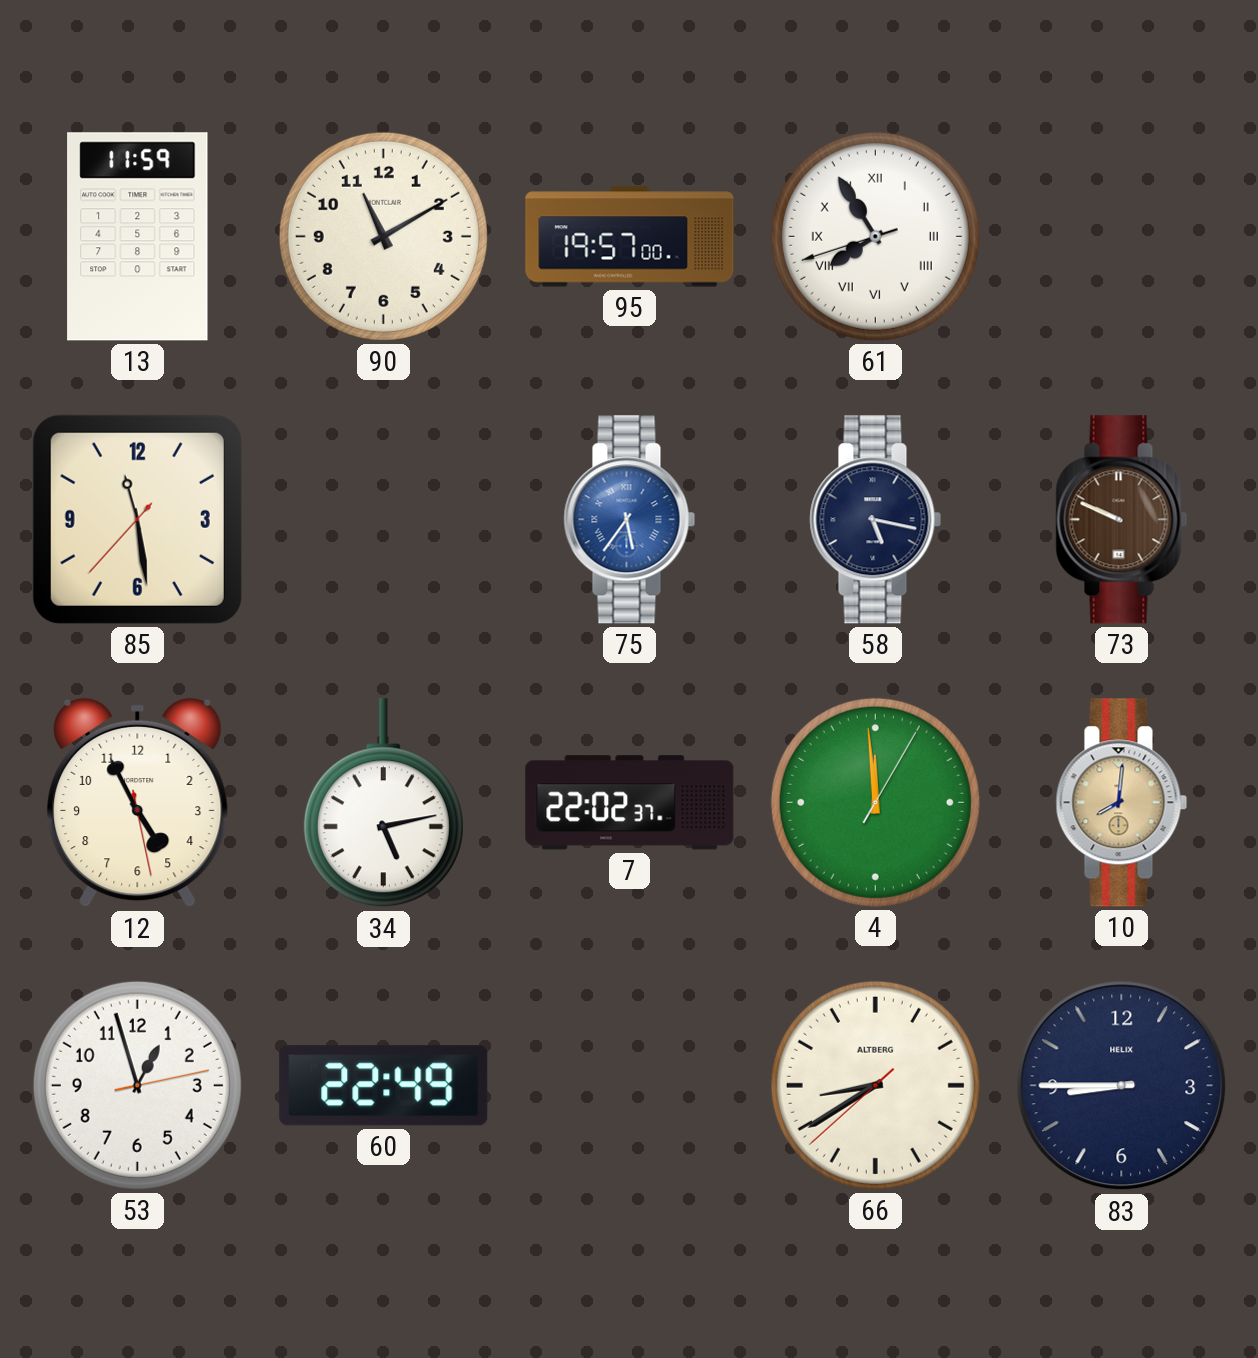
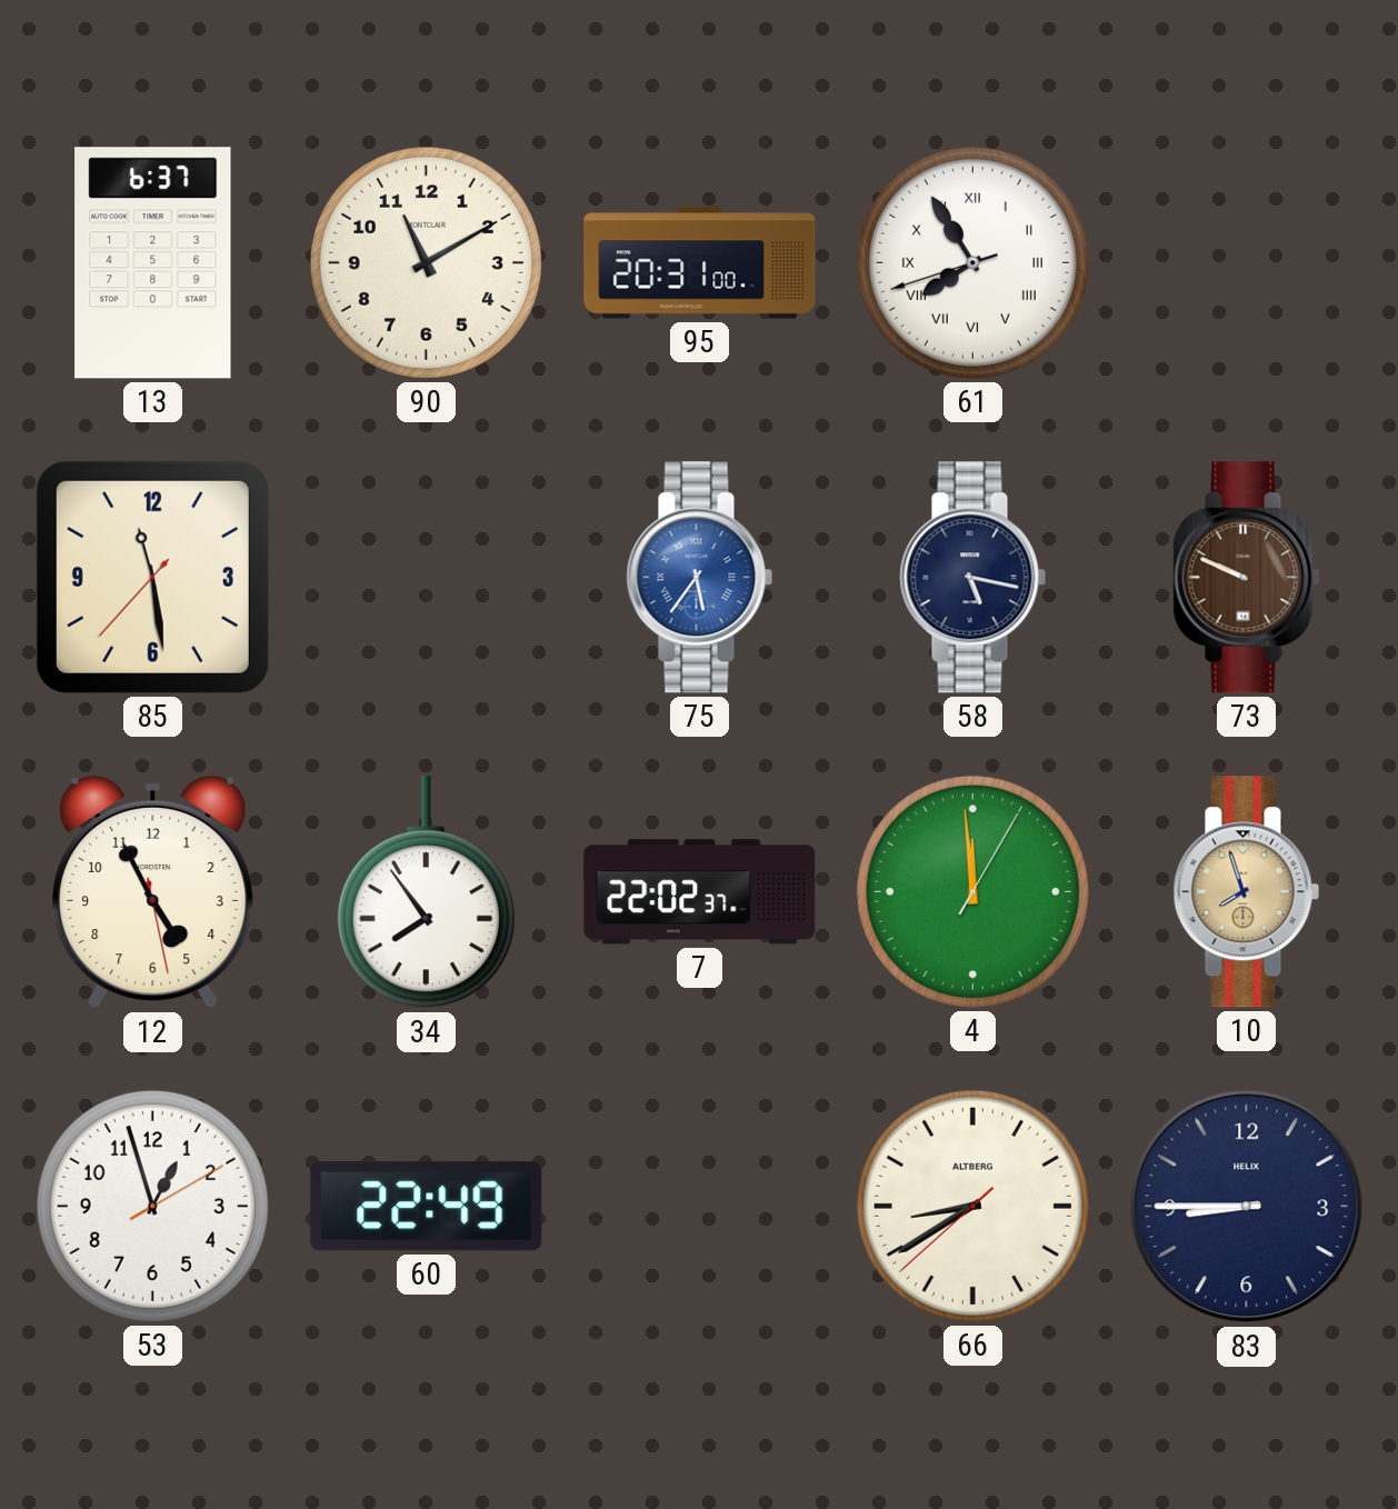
13: 11:59 -> 6:37 (153, 263)
95: 19:57 -> 20:31 (700, 263)
34: 5:13 -> 7:54 (426, 892)
10: 8:01 -> 7:57 (1247, 892)
53: 12:57:13 -> 12:57:10 (152, 1206)
